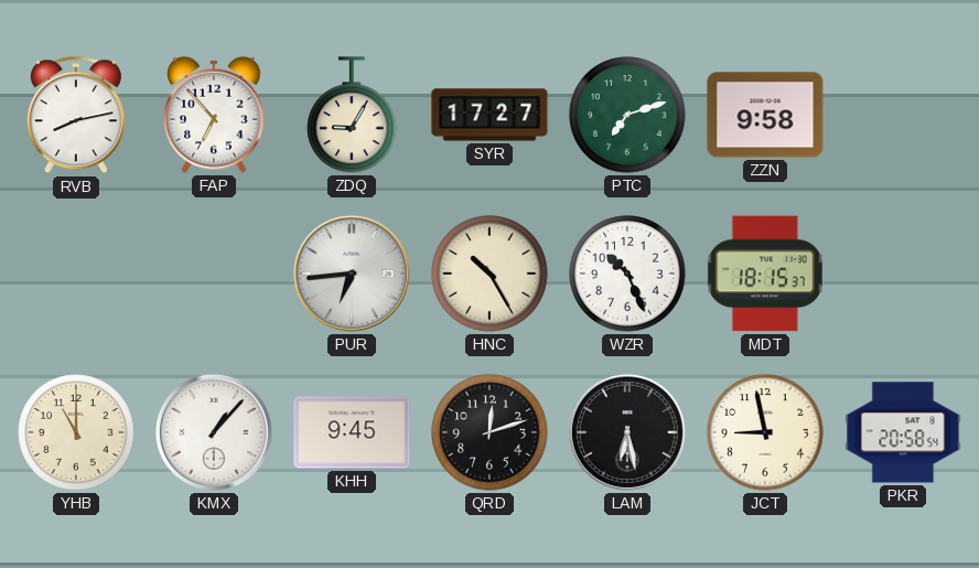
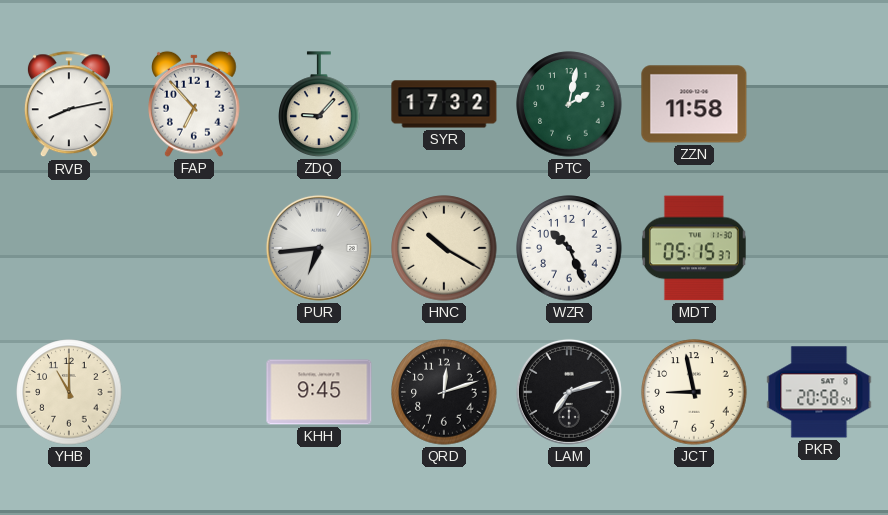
ZDQ: 9:05 -> 9:07 (319, 104)
SYR: 17:27 -> 17:32 (444, 104)
PTC: 7:12 -> 2:02 (569, 104)
ZZN: 9:58 -> 11:58 (694, 104)
HNC: 10:25 -> 10:20 (444, 248)
MDT: 18:15 -> 05:15 (694, 248)
KMX: 1:07 -> none (214, 432)
LAM: 6:28 -> 7:12 (569, 392)
